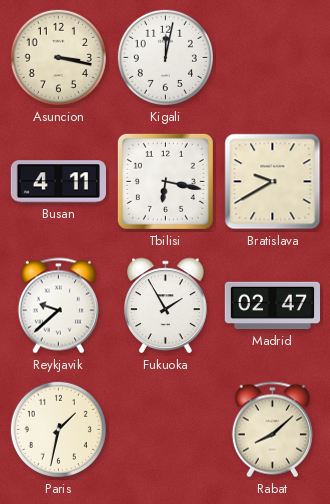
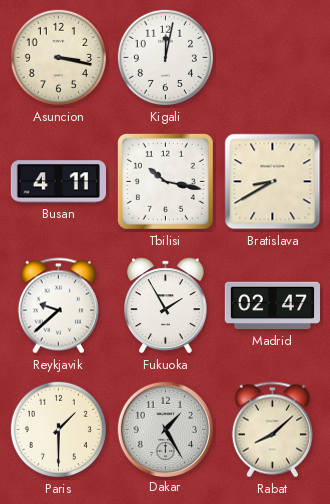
Tbilisi: 6:17 -> 10:17 (165, 181)
Bratislava: 9:40 -> 8:40 (273, 182)
Paris: 1:32 -> 1:30 (58, 429)
Dakar: none -> 1:25 (165, 429)
